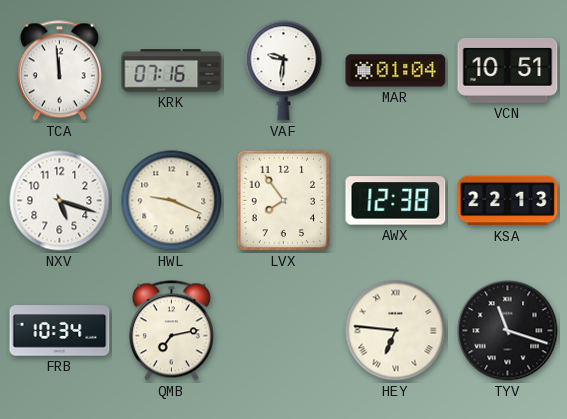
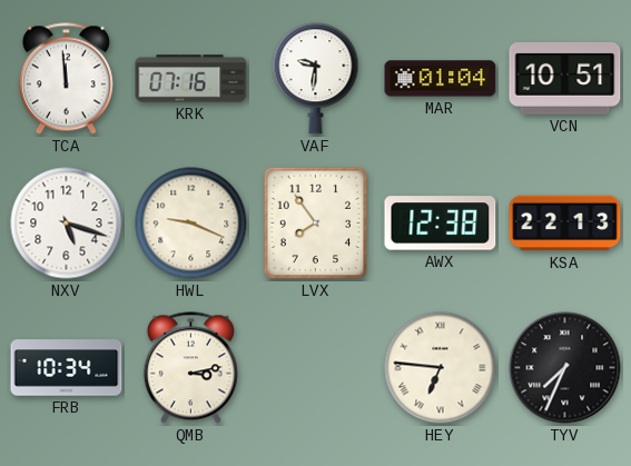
QMB: 7:13 -> 3:13 (190, 368)
TYV: 11:18 -> 7:34 (565, 368)
